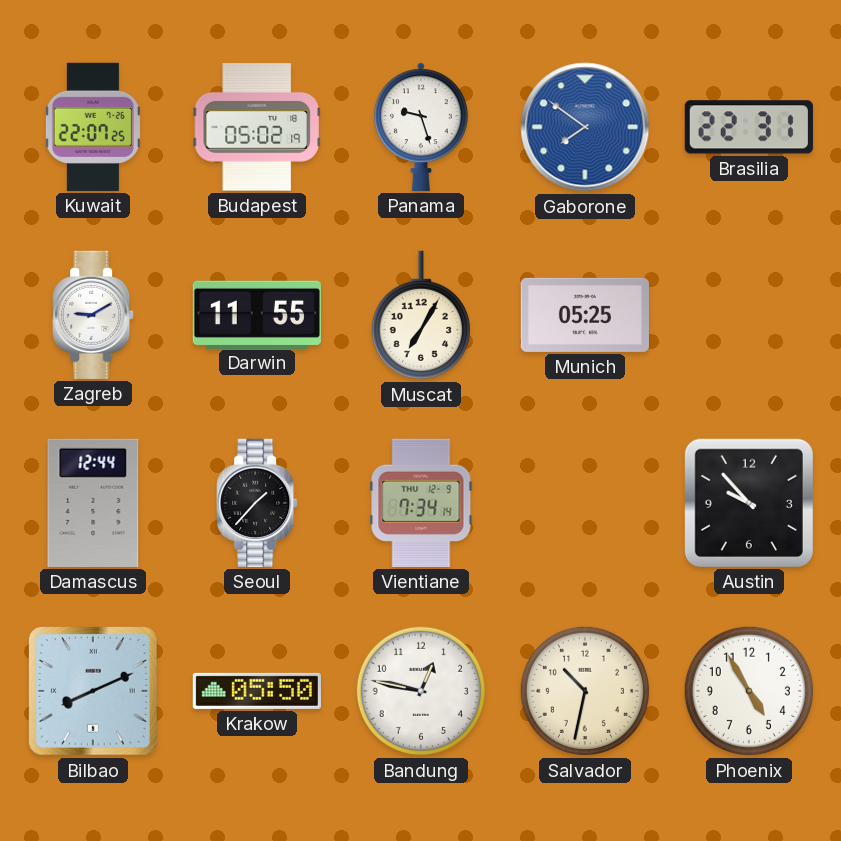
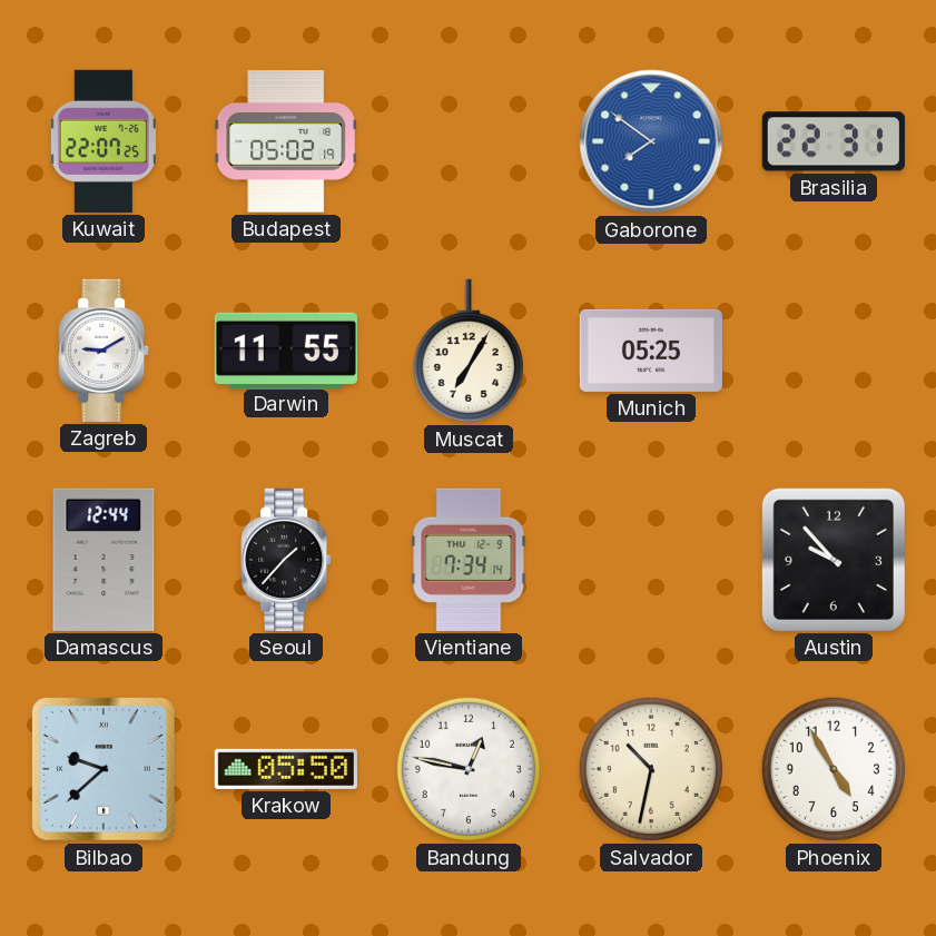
Panama: 9:27 -> none (421, 127)
Bilbao: 8:11 -> 9:38 (104, 769)
